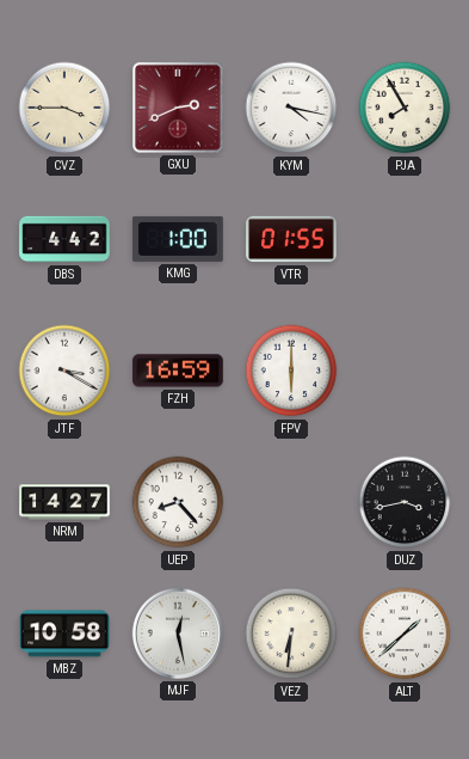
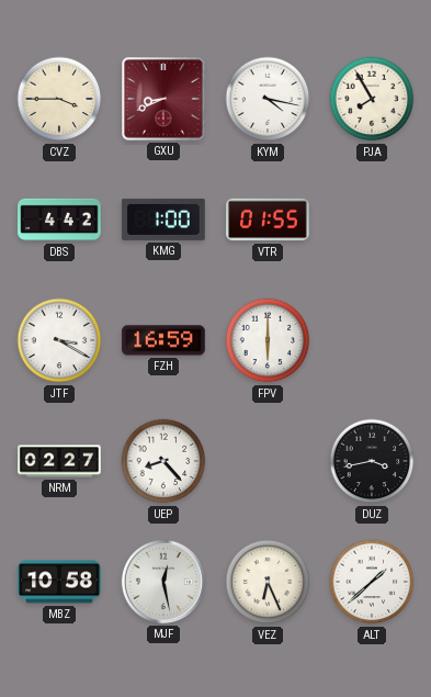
GXU: 2:41 -> 8:41 (163, 99)
NRM: 14:27 -> 02:27 (59, 461)
VEZ: 6:31 -> 6:26 (268, 582)
